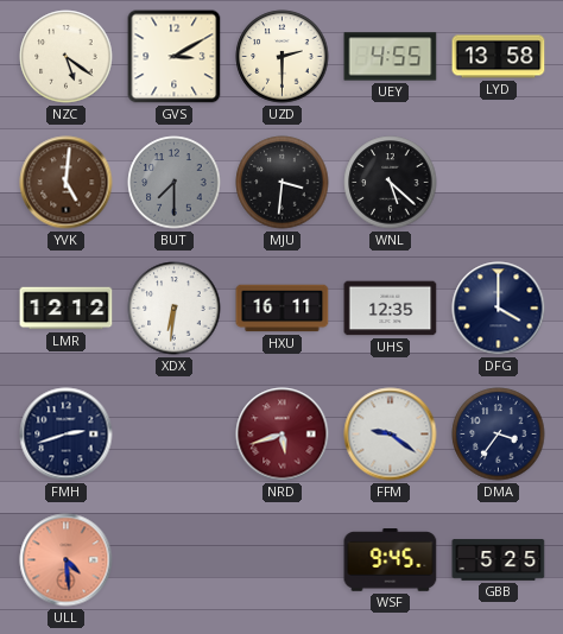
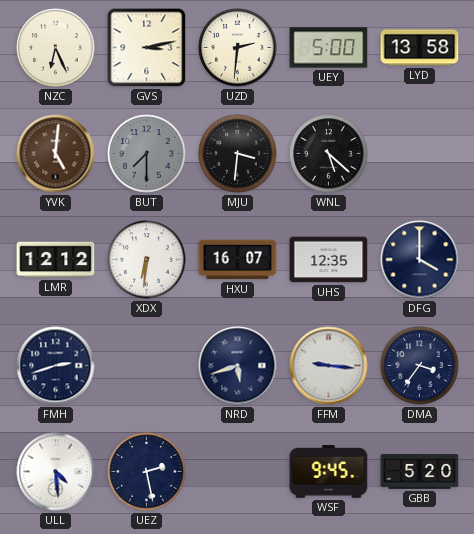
NZC: 5:21 -> 6:26 (56, 48)
GVS: 3:10 -> 3:13 (147, 48)
UZD: 2:30 -> 2:31 (238, 48)
UEY: 4:55 -> 5:00 (329, 48)
HXU: 16:11 -> 16:07 (238, 260)
NRD dial: burgundy -> navy (238, 366)
FFM: 9:21 -> 9:16 (329, 366)
ULL dial: salmon -> white (56, 472)
UEZ: none -> 2:28 (147, 472)
GBB: 5:25 -> 5:20 (420, 472)
